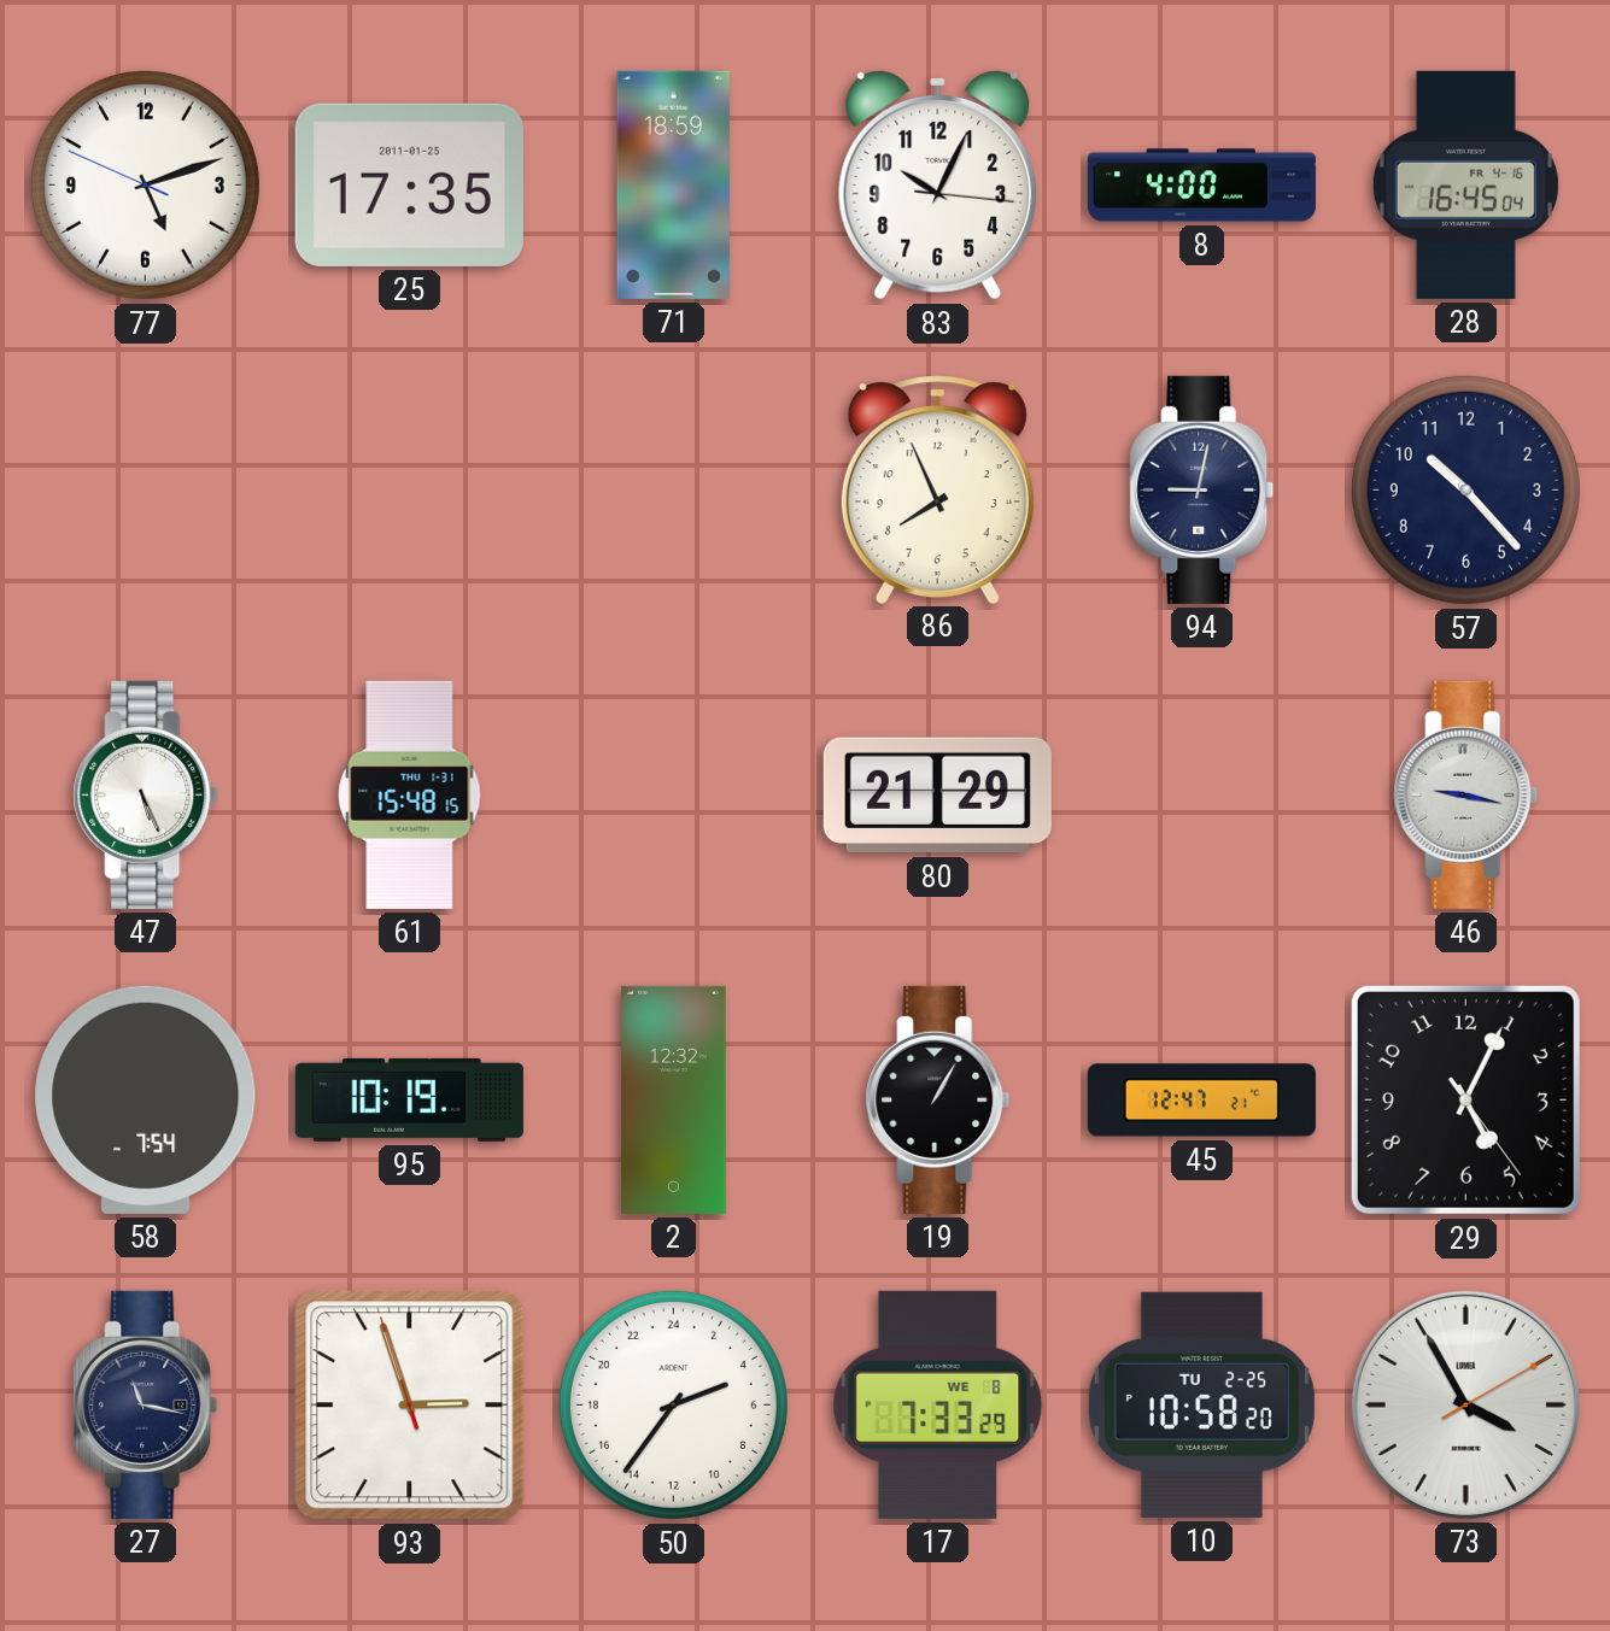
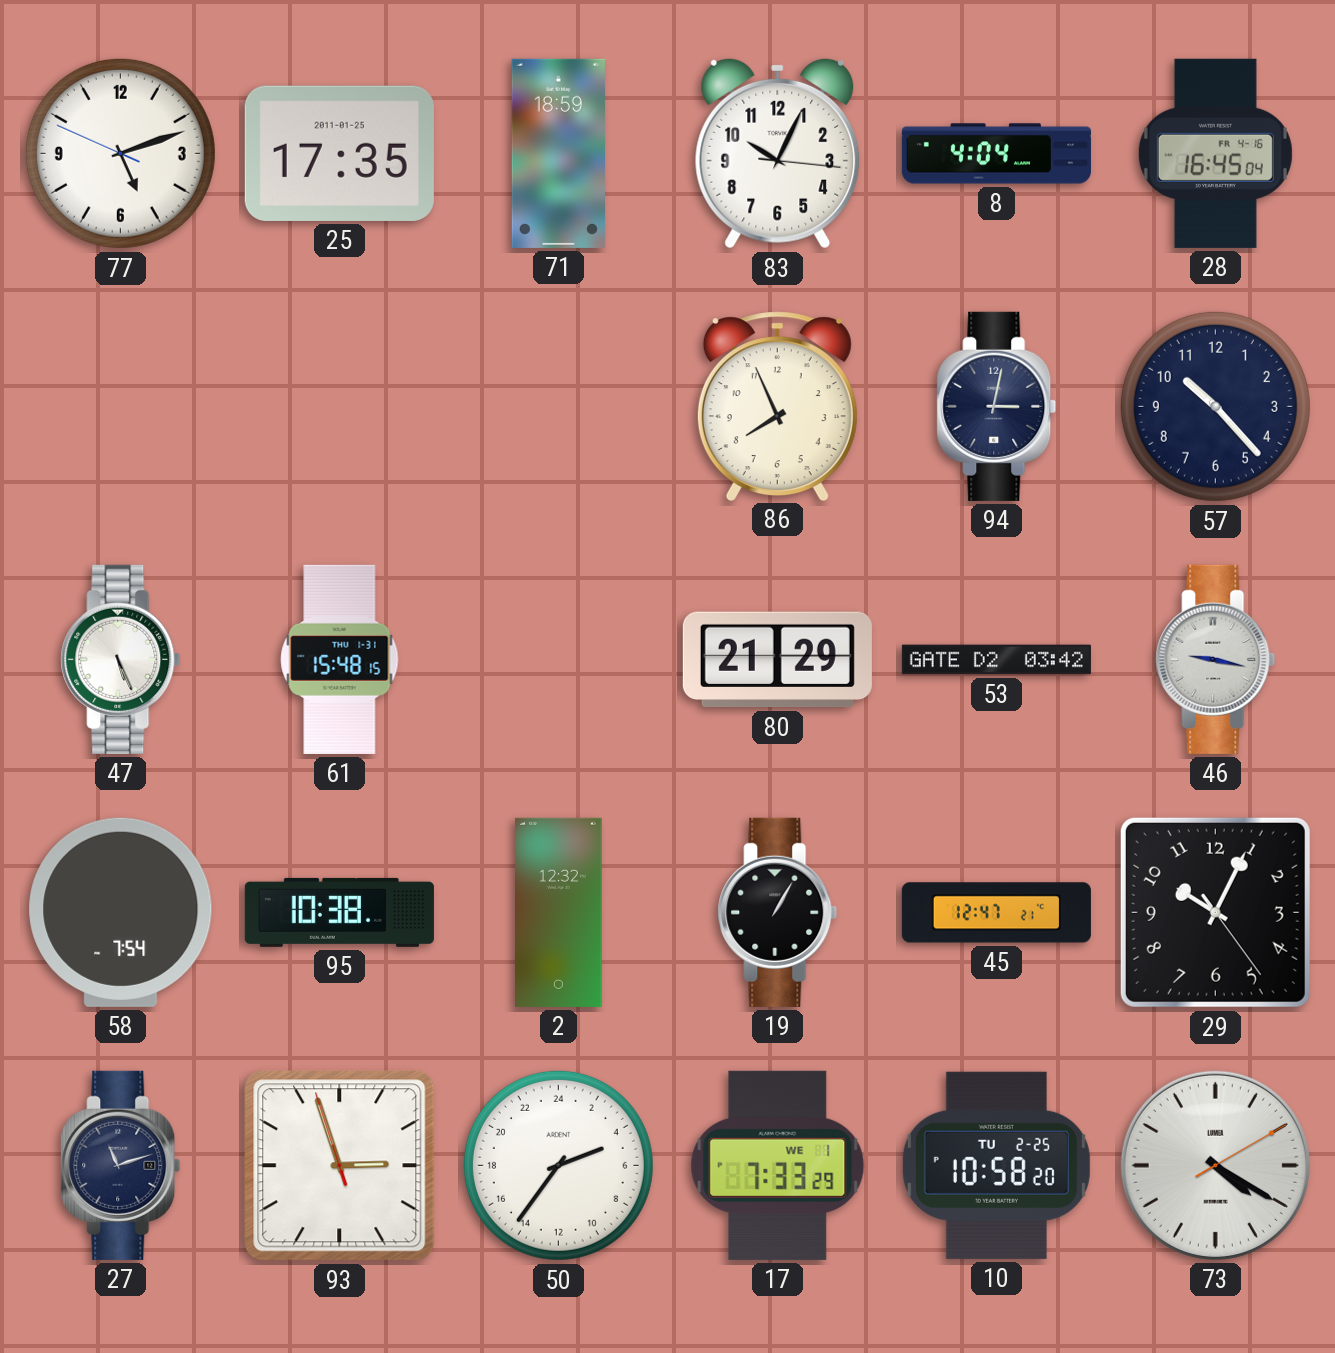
8: 4:00 -> 4:04 (996, 154)
94: 9:02 -> 3:02 (997, 406)
53: none -> 03:42 (996, 660)
95: 10:19 -> 10:38 (339, 912)
29: 5:04 -> 10:04 (1215, 912)
27: 11:17 -> 11:12 (121, 1165)
17 date: WE 8 -> WE 1 (778, 1165)
73: 3:55 -> 4:20 (1215, 1165)
